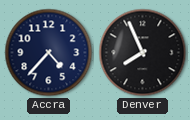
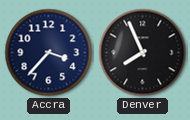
Accra: 4:37 -> 3:37 (49, 53)
